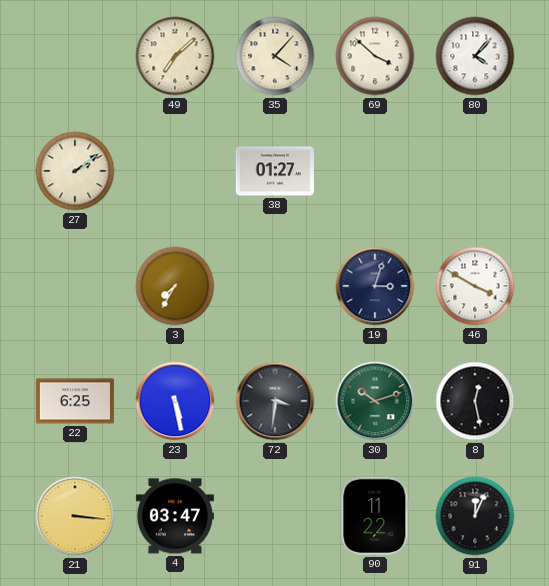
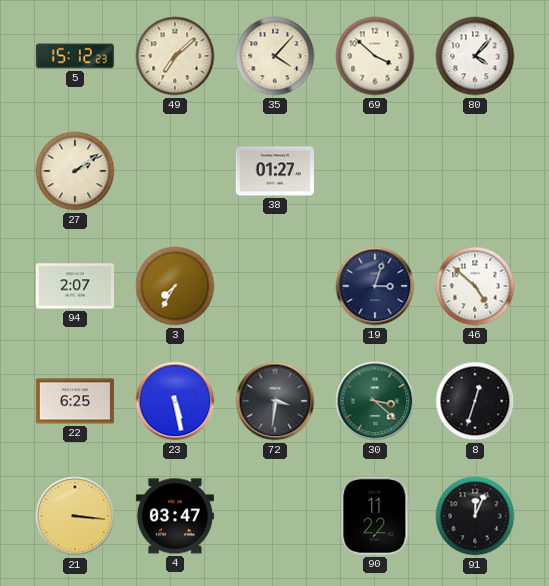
5: none -> 15:12 (75, 56)
94: none -> 2:07 (75, 286)
46: 3:50 -> 4:52 (475, 286)
30: 10:12 -> 3:22 (375, 401)
8: 12:28 -> 12:33 (475, 401)
